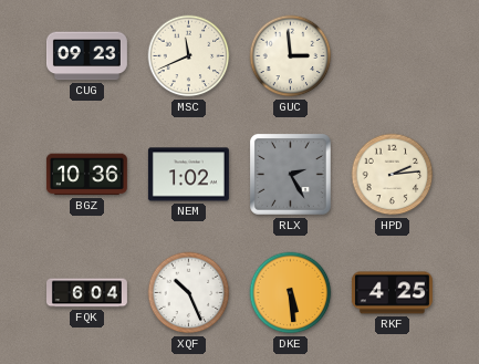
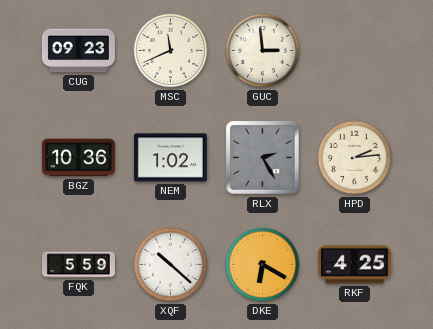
FQK: 6:04 -> 5:59 (79, 265)
XQF: 10:26 -> 10:22 (171, 265)
DKE: 5:29 -> 6:20 (263, 265)
